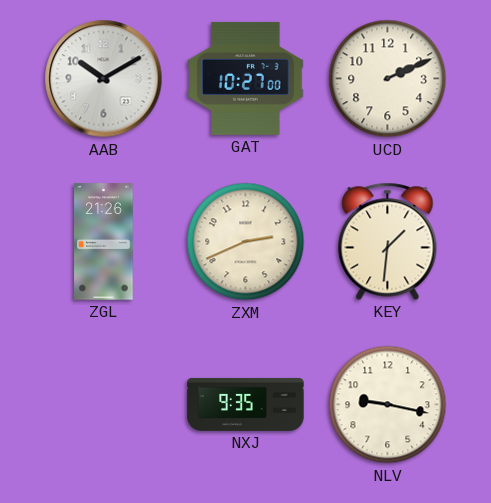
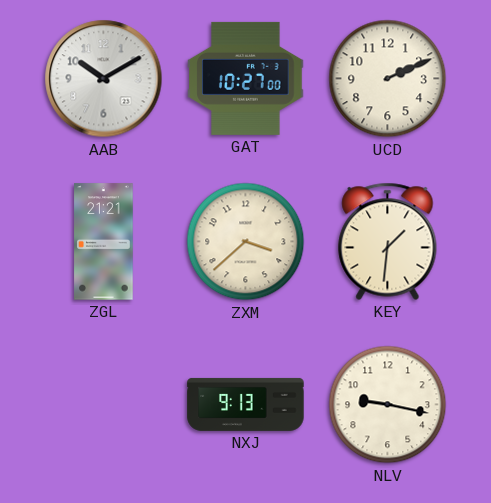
ZGL: 21:26 -> 21:21 (104, 242)
ZXM: 2:41 -> 3:38 (246, 242)
NXJ: 9:35 -> 9:13 (246, 404)
